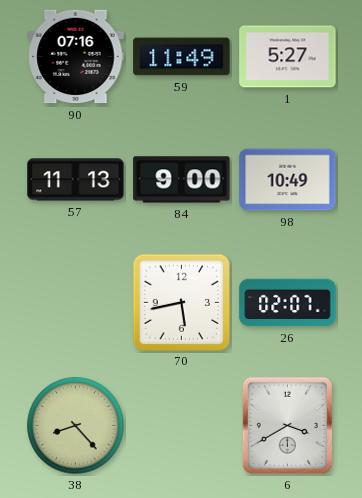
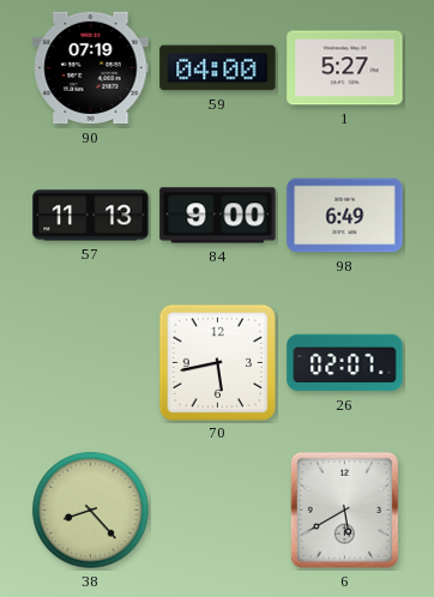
90: 07:16 -> 07:19 (91, 68)
59: 11:49 -> 04:00 (218, 68)
98: 10:49 -> 6:49 (345, 216)
6: 3:40 -> 5:40 (344, 509)
